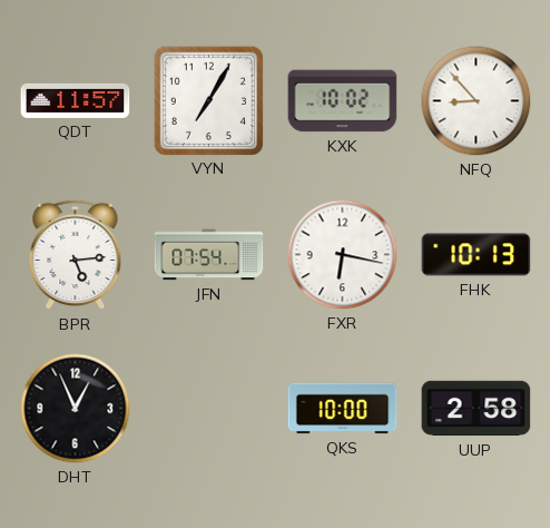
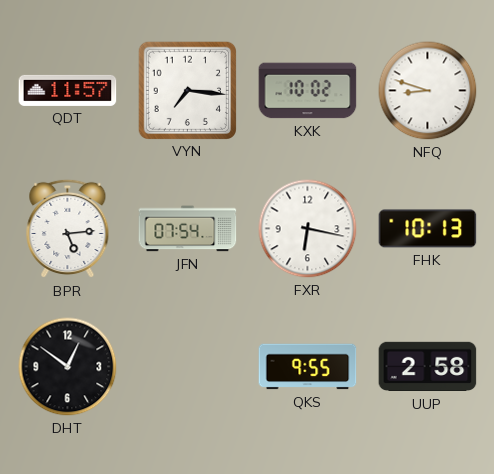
VYN: 7:05 -> 7:16 (187, 90)
NFQ: 8:53 -> 8:48 (428, 91)
DHT: 12:56 -> 12:51 (68, 367)
QKS: 10:00 -> 9:55 (308, 367)
